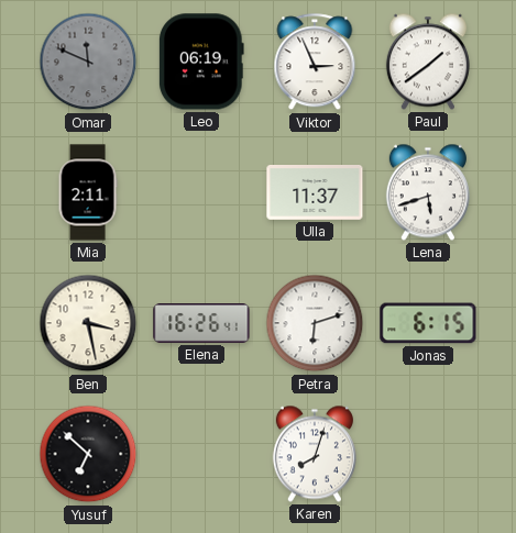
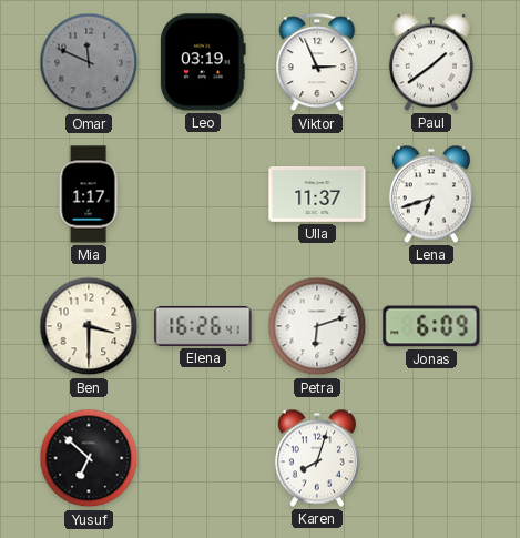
Leo: 06:19 -> 03:19 (203, 62)
Mia: 2:11 -> 1:17 (89, 194)
Lena: 5:42 -> 6:42 (431, 194)
Ben: 3:28 -> 3:30 (89, 326)
Jonas: 6:15 -> 6:09 (431, 326)
